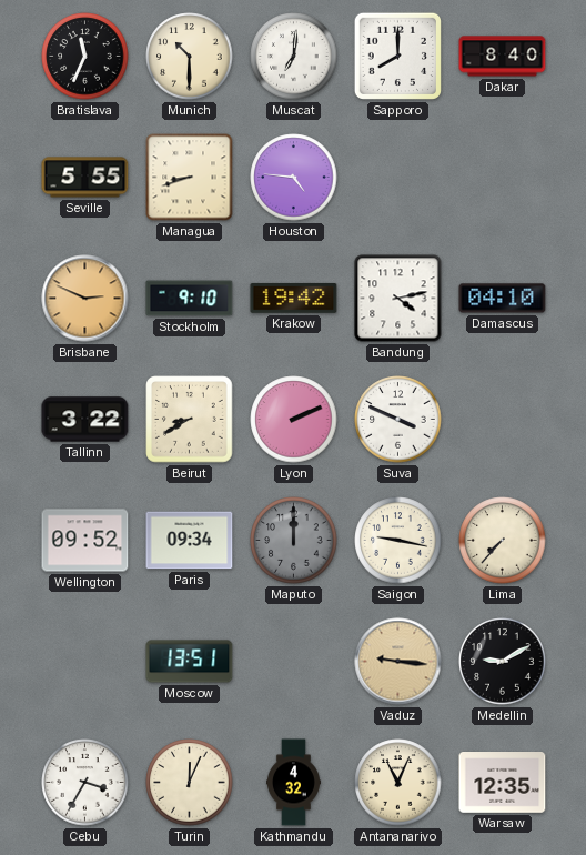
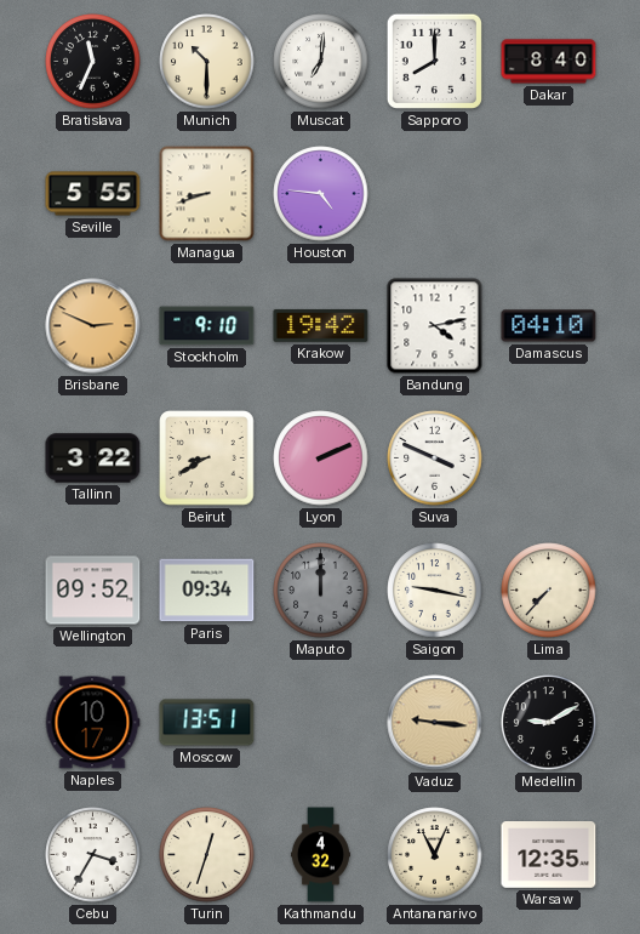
Naples: none -> 10:17 (92, 723)
Turin: 12:04 -> 12:33 (207, 855)
